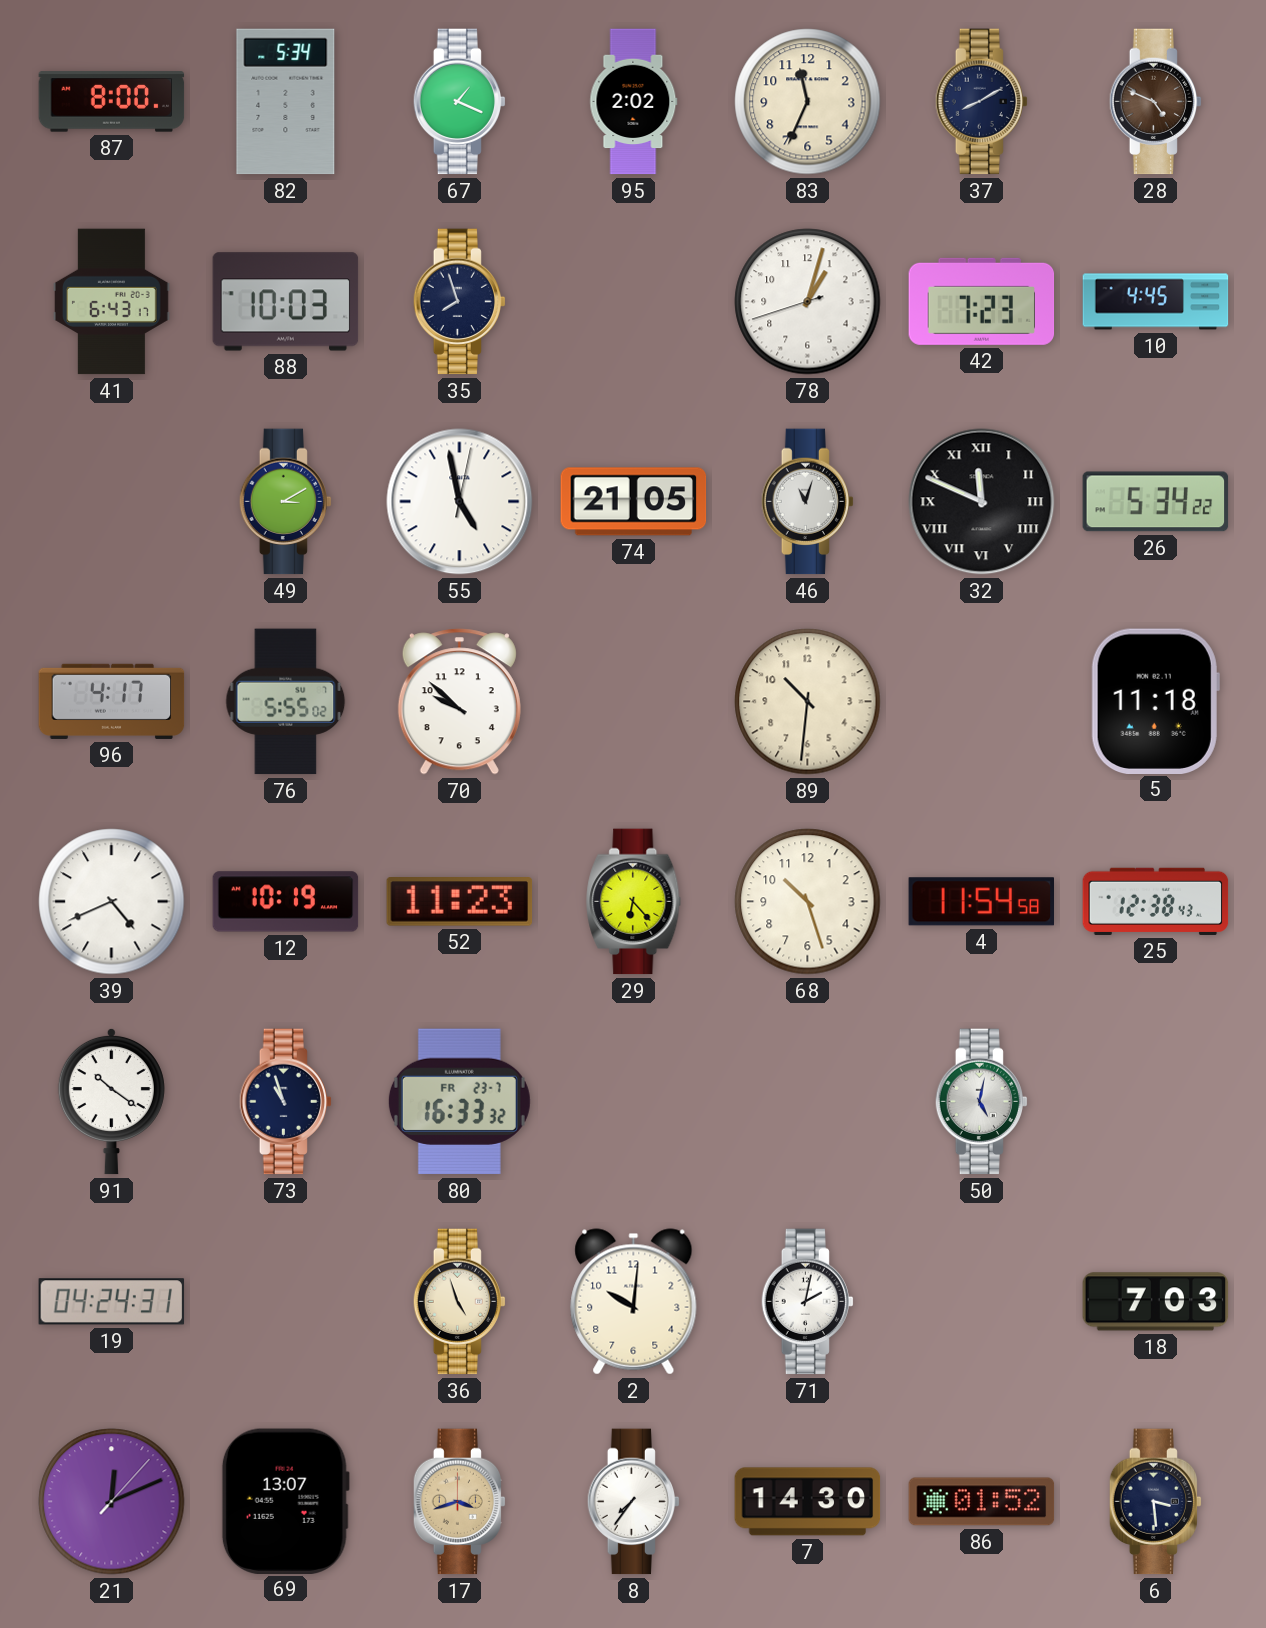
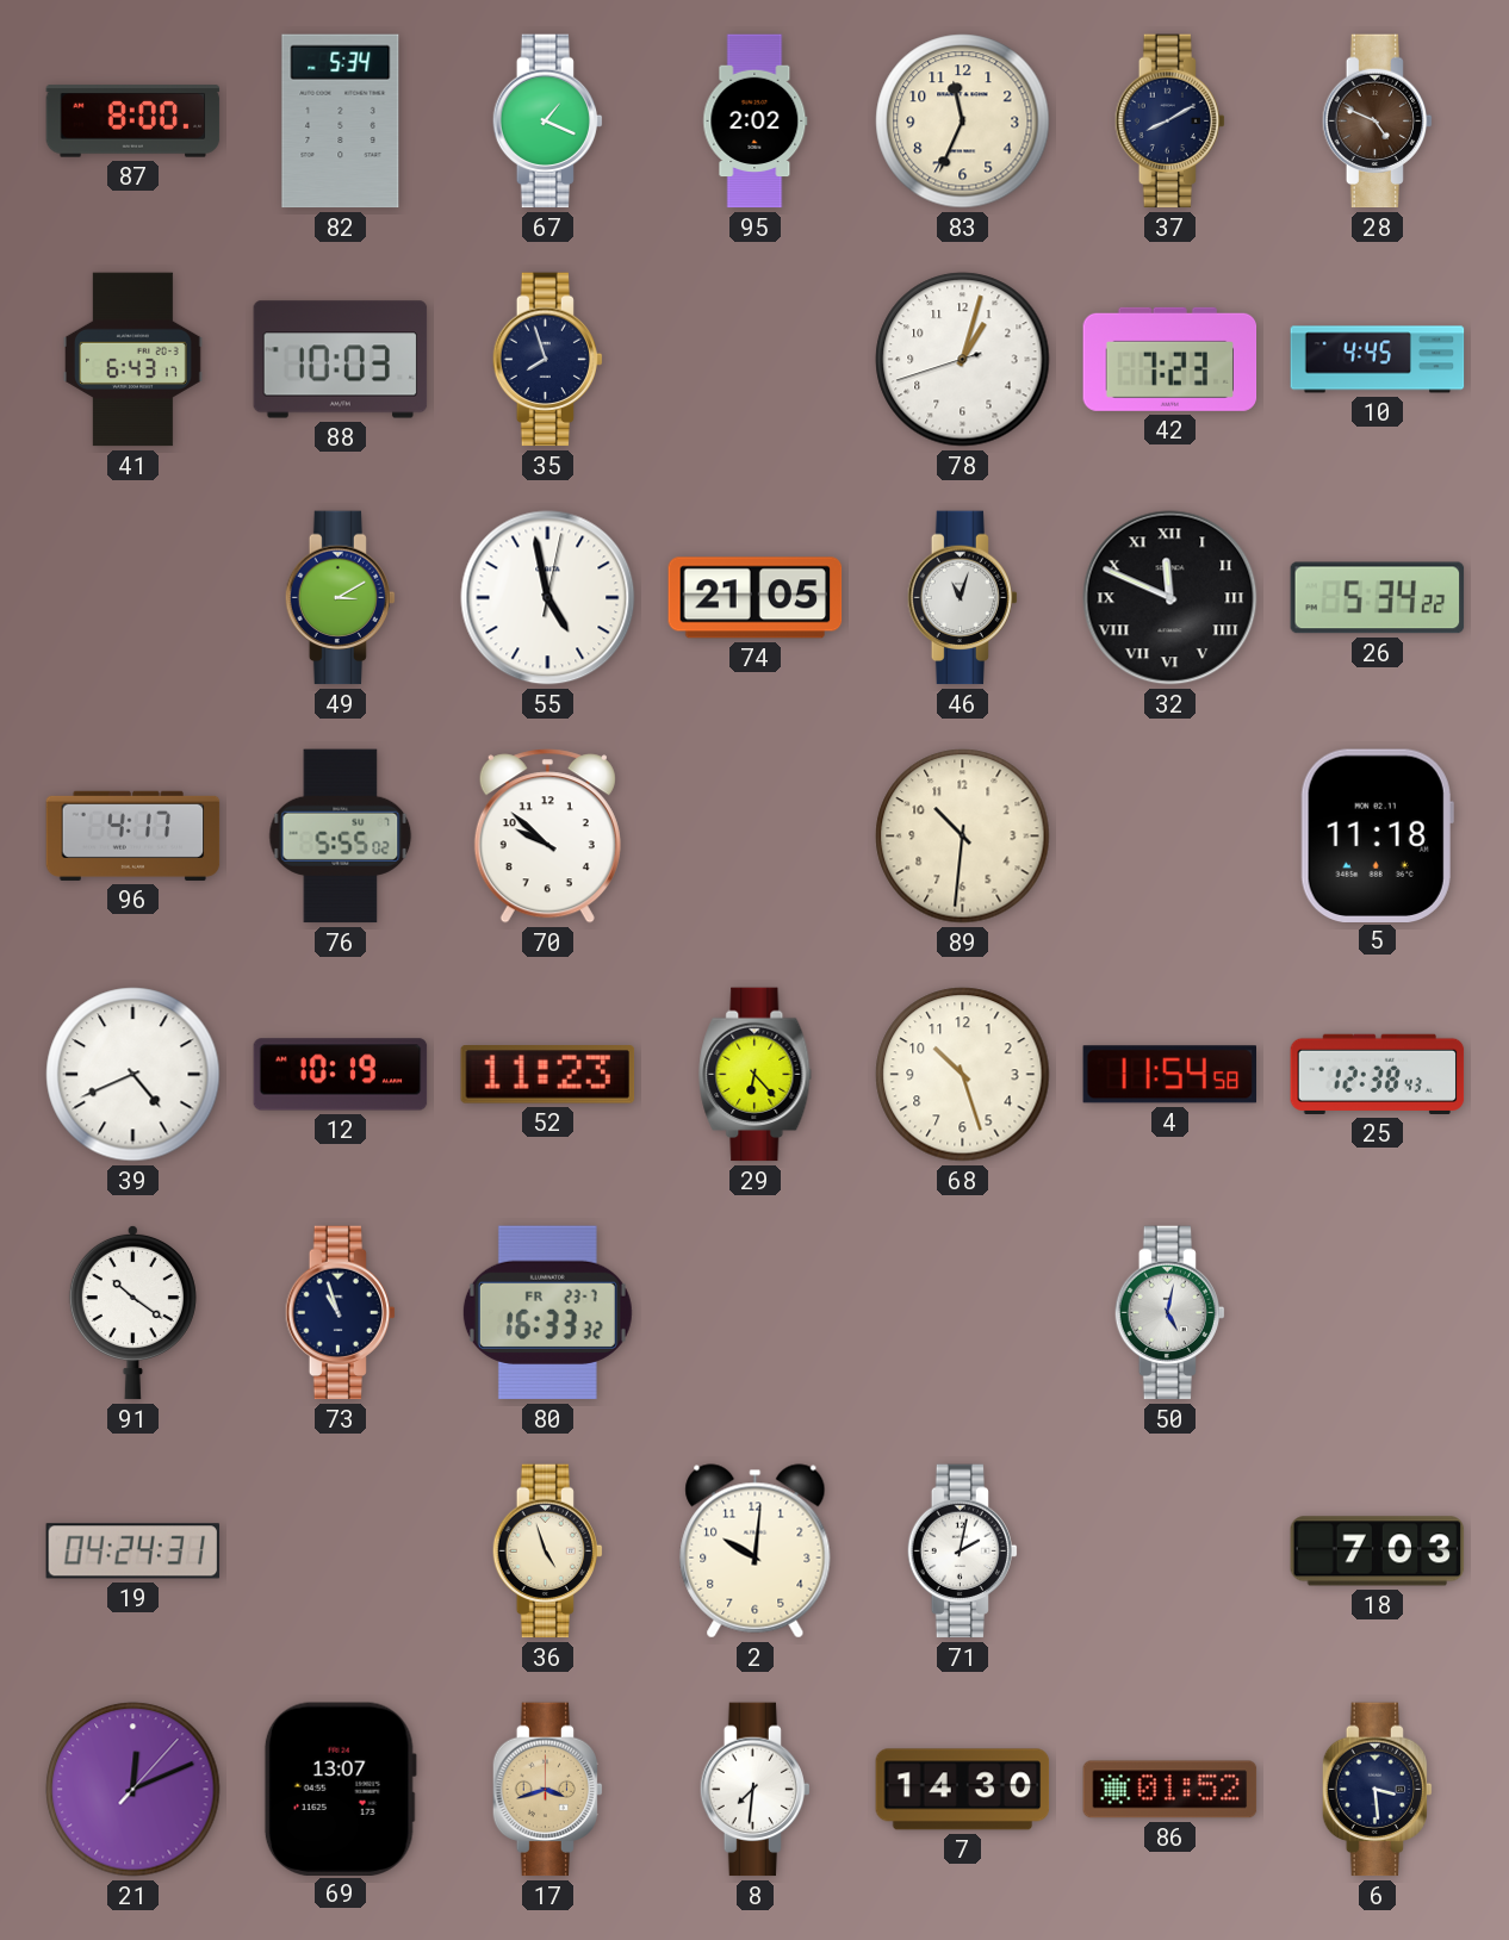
8: 7:36 -> 7:31 (756, 1790)
